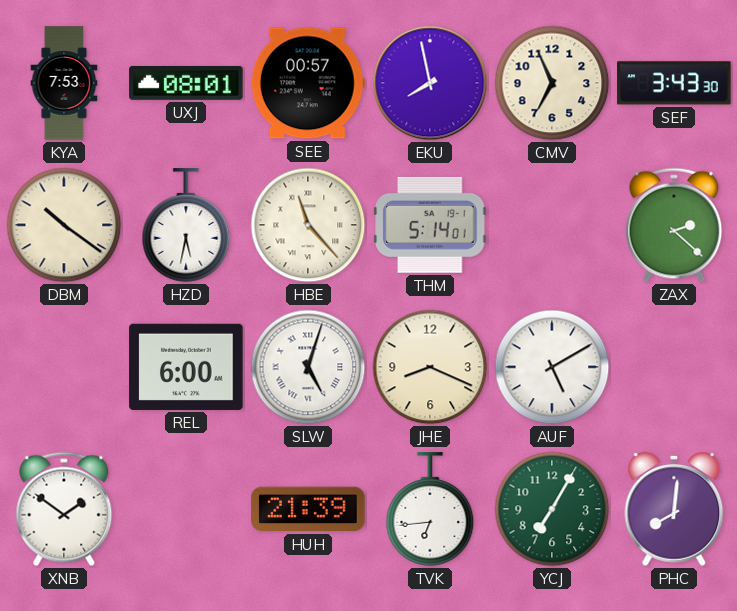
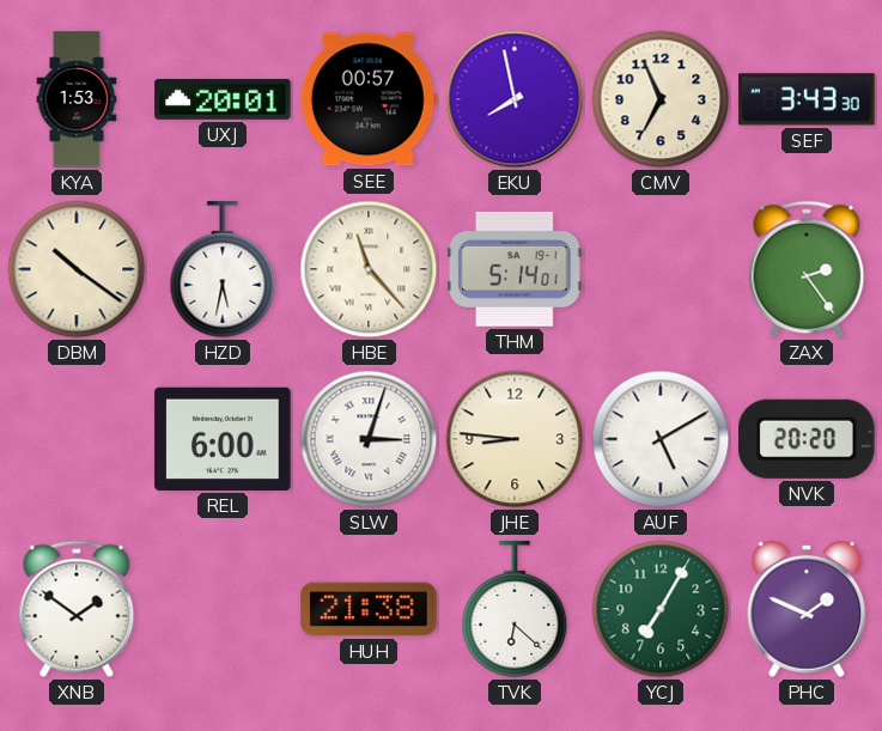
KYA: 7:53 -> 1:53 (77, 99)
UXJ: 08:01 -> 20:01 (223, 99)
ZAX: 2:22 -> 2:24 (807, 269)
SLW: 5:03 -> 3:03 (369, 439)
JHE: 8:19 -> 8:46 (515, 439)
NVK: none -> 20:20 (808, 439)
HUH: 21:39 -> 21:38 (369, 609)
TVK: 6:44 -> 6:22 (515, 609)
PHC: 8:01 -> 1:49 (807, 609)
